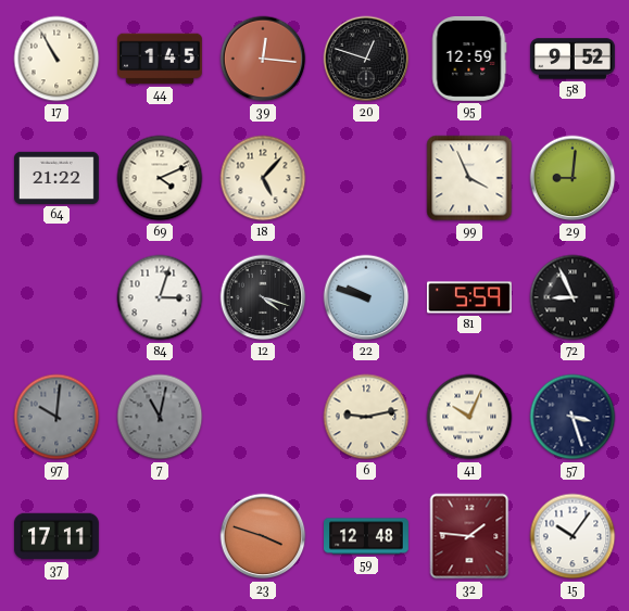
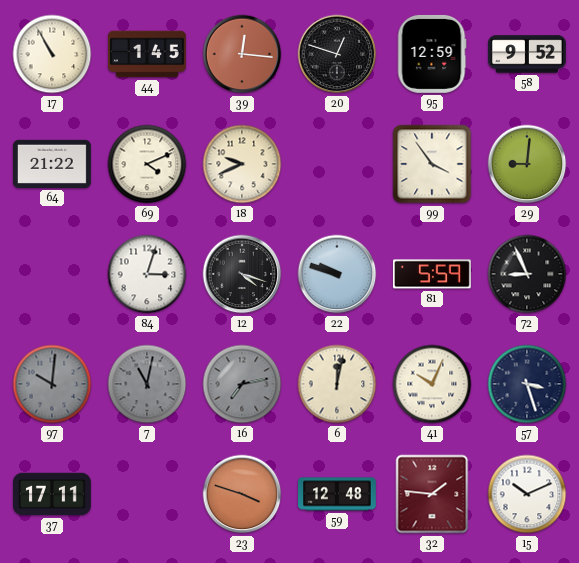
18: 5:07 -> 9:41 (242, 164)
99: 3:56 -> 3:54 (432, 164)
16: none -> 7:13 (242, 384)
6: 9:13 -> 12:02 (337, 384)
15: 10:06 -> 10:11 (527, 494)
